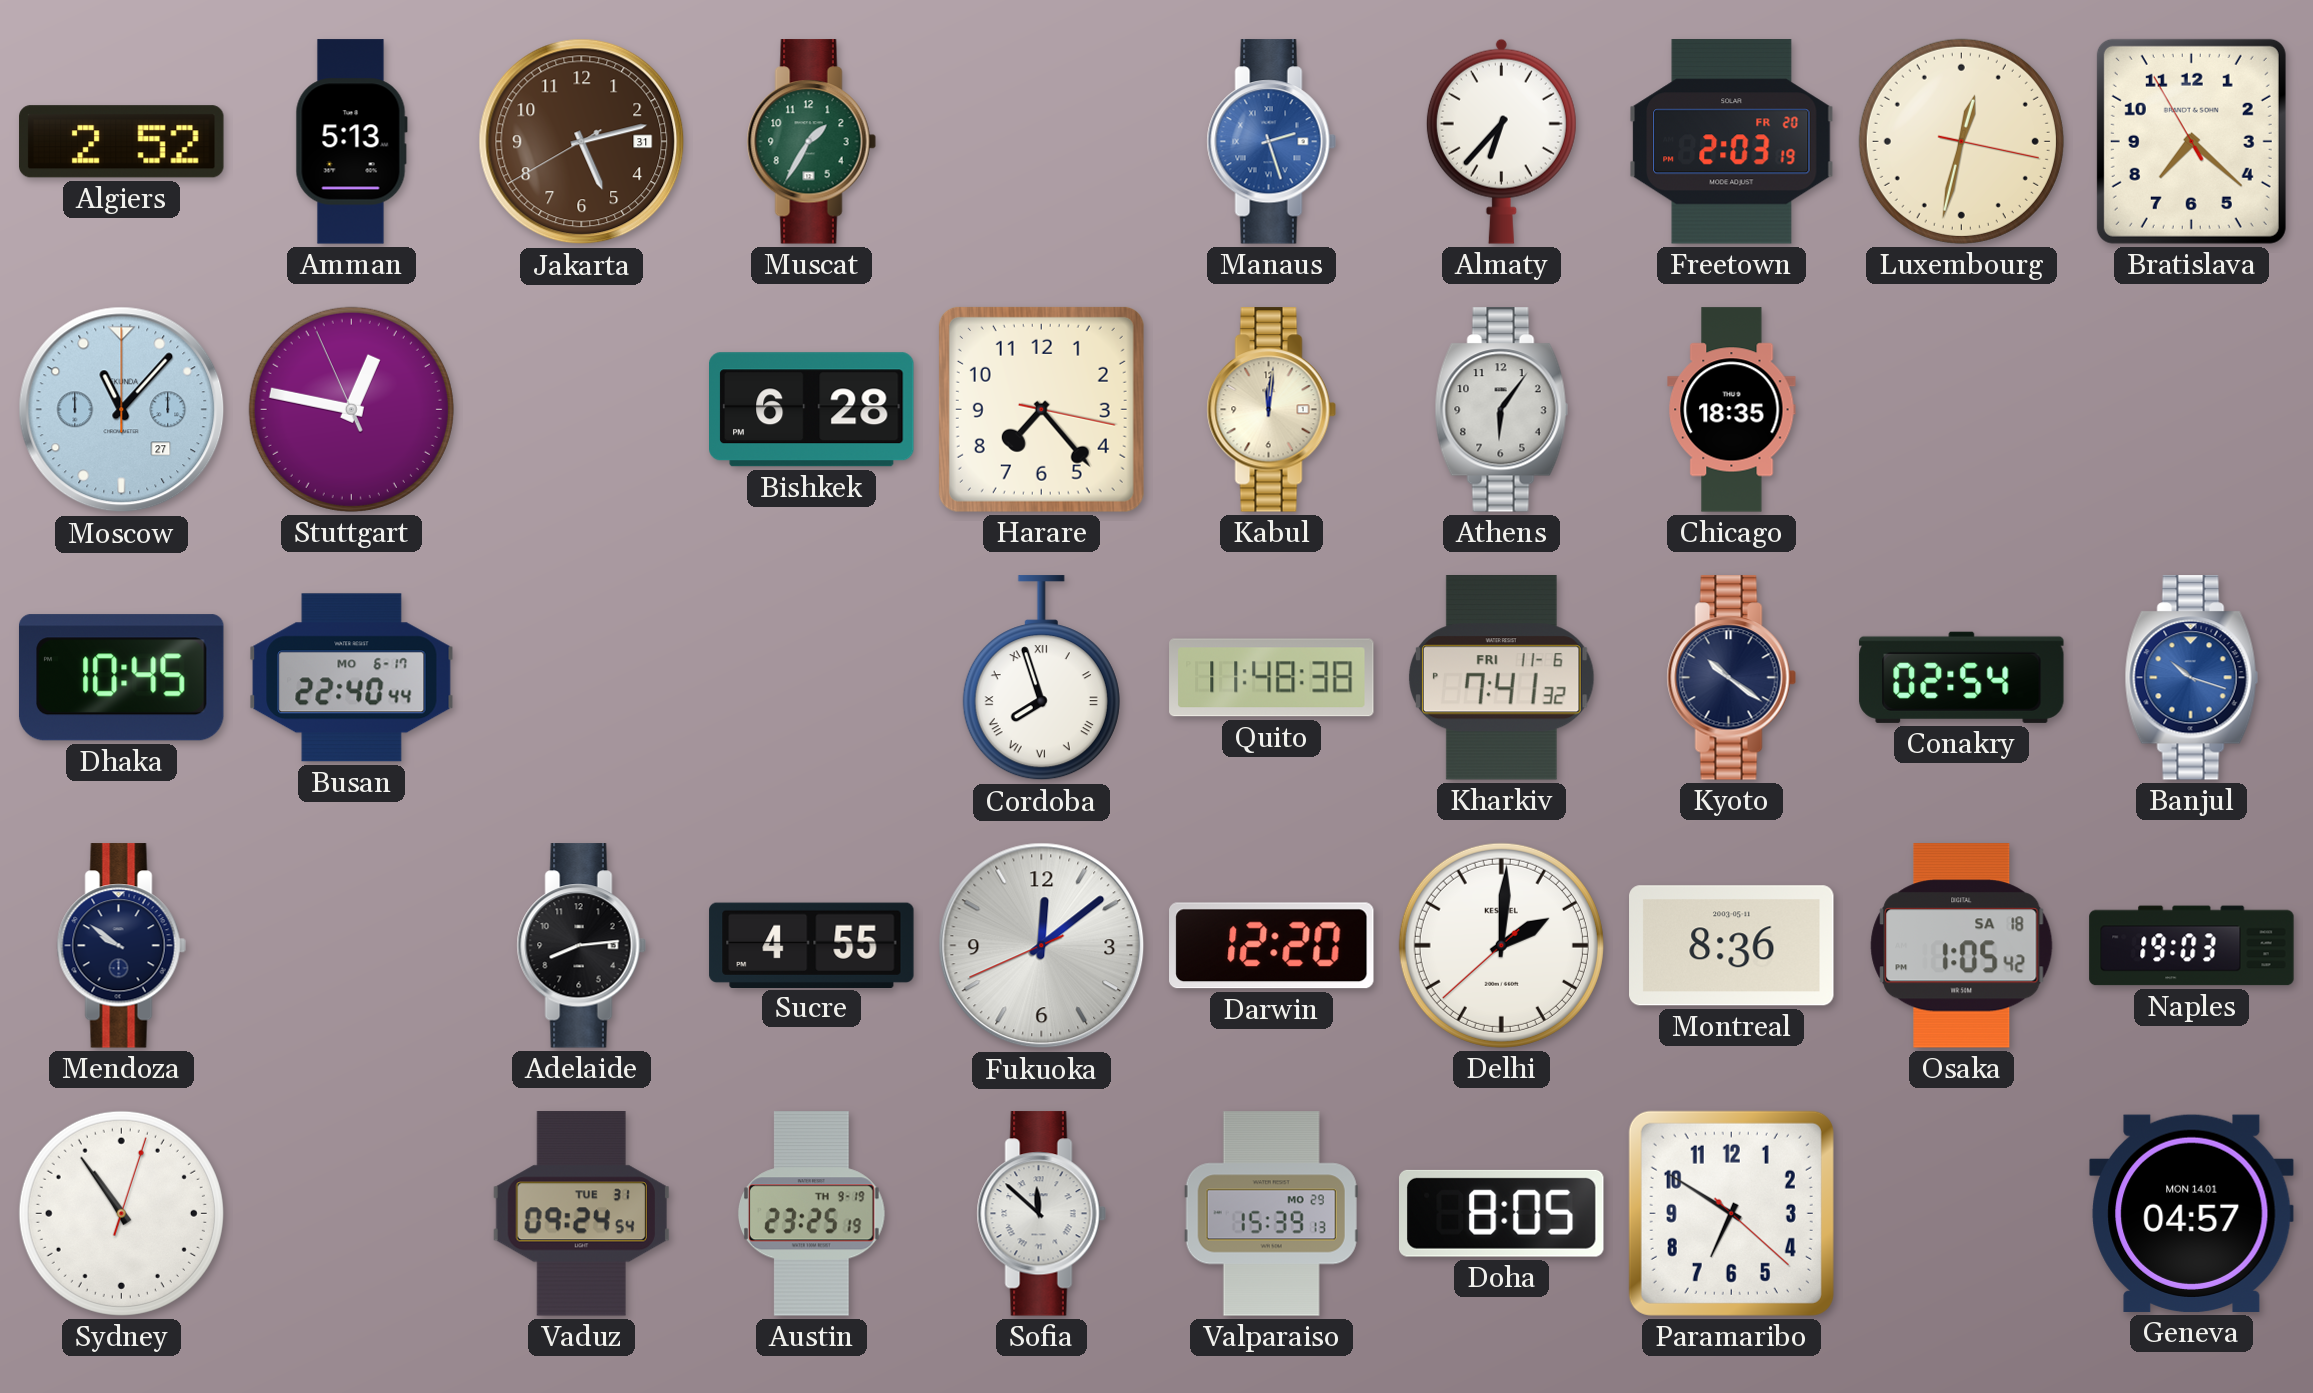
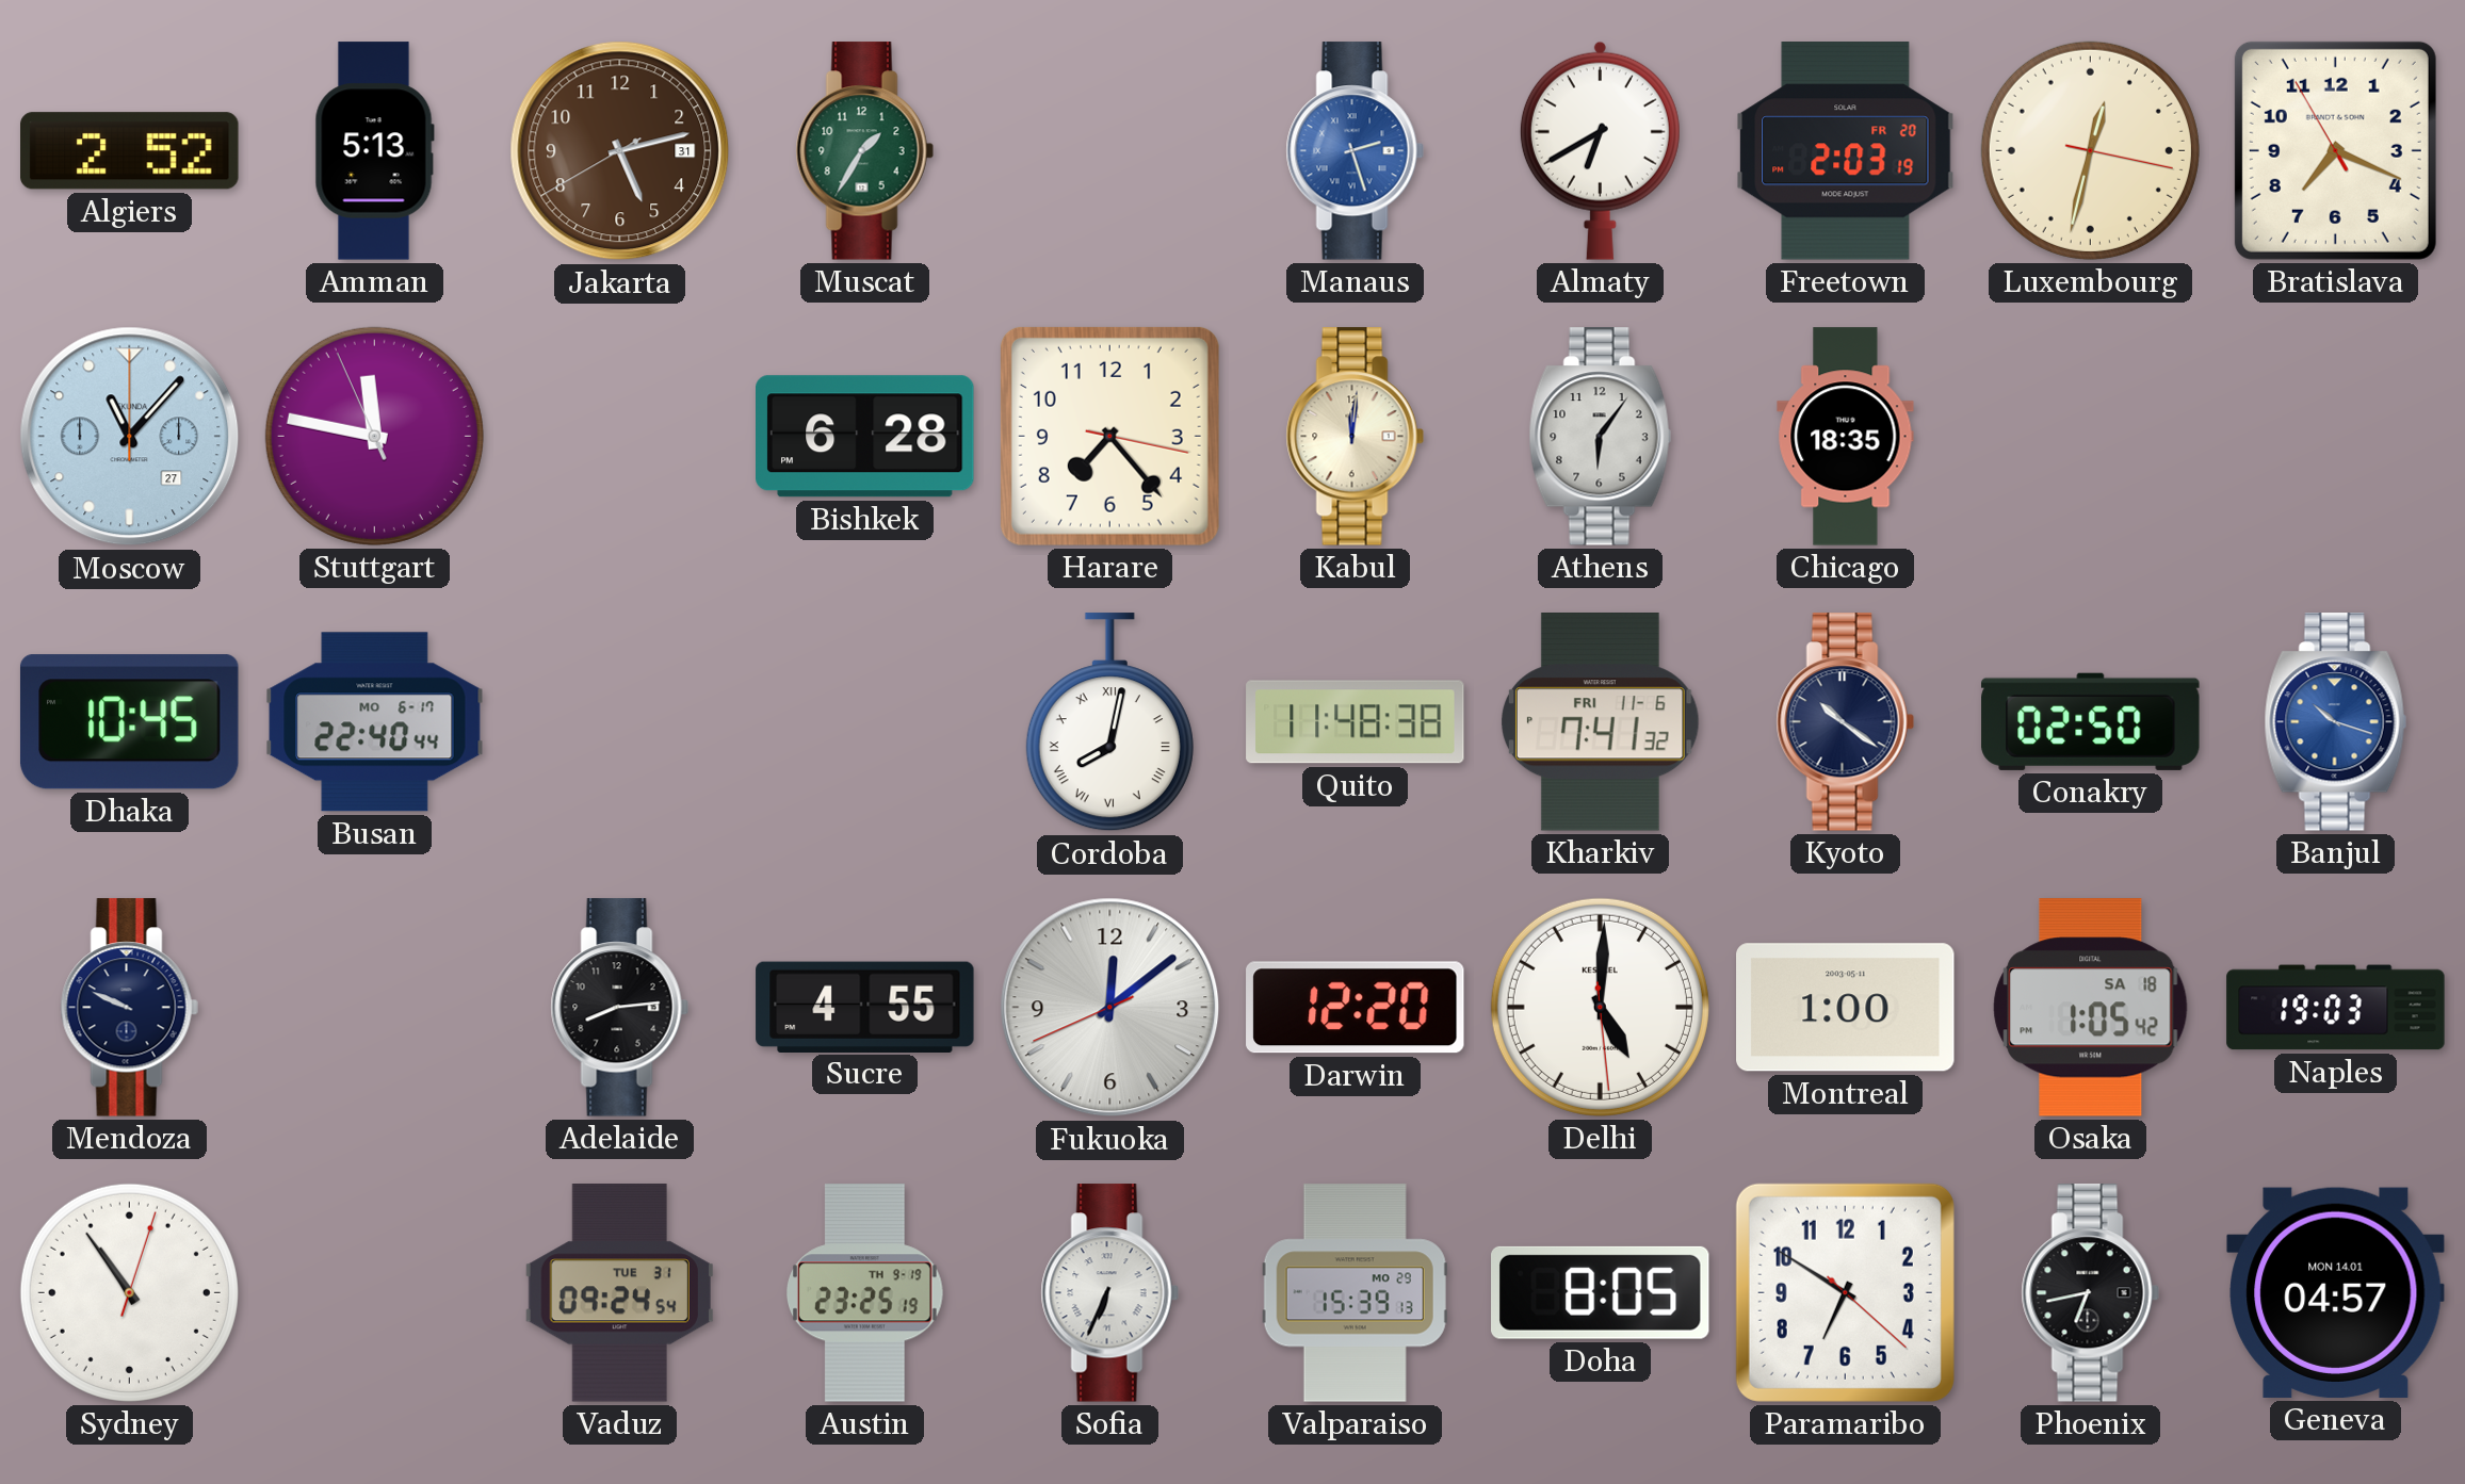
Almaty: 6:37 -> 6:40 (1600, 150)
Bratislava: 7:21 -> 7:18 (2335, 150)
Stuttgart: 12:46 -> 11:46 (374, 436)
Cordoba: 7:57 -> 8:02 (1109, 722)
Conakry: 02:54 -> 02:50 (2091, 721)
Mendoza: 9:51 -> 9:49 (129, 1008)
Delhi: 2:00 -> 5:00 (1600, 1007)
Montreal: 8:36 -> 1:00 (1846, 1008)
Sofia: 11:52 -> 6:34 (1109, 1293)
Phoenix: none -> 6:43 (2090, 1293)
